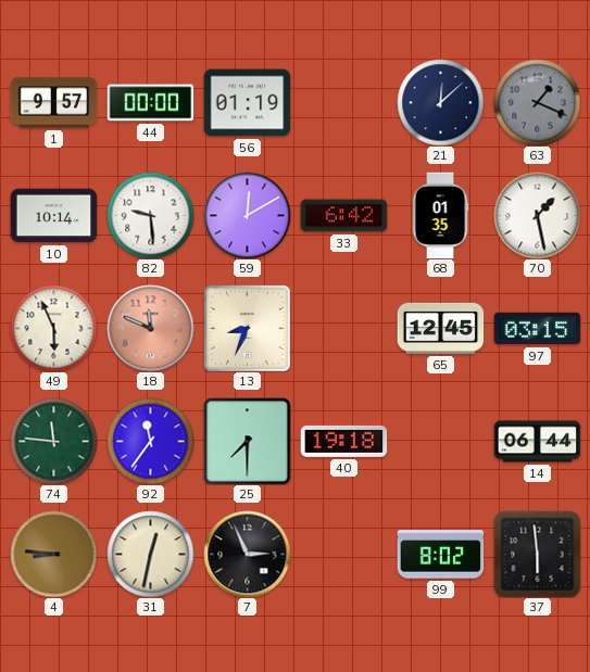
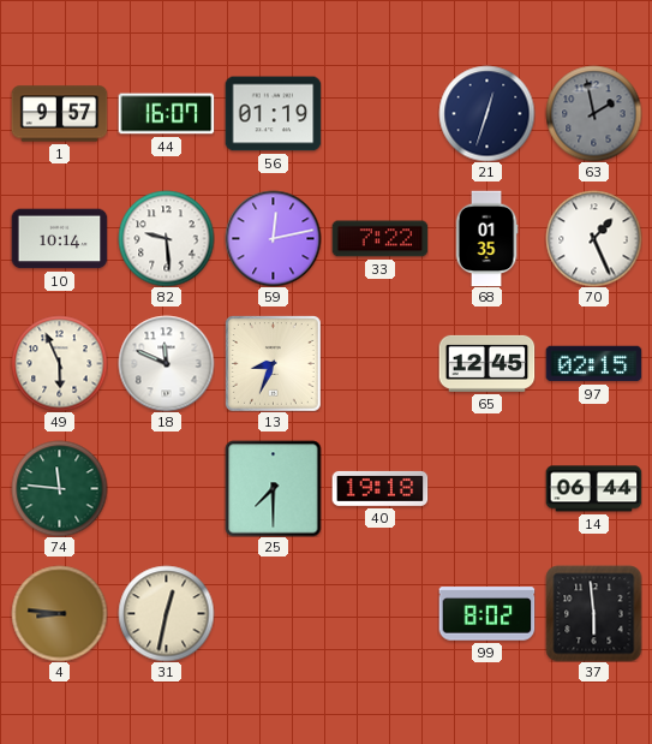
44: 00:00 -> 16:07 (166, 114)
21: 12:08 -> 12:33 (486, 113)
63: 1:19 -> 1:58 (593, 113)
59: 12:10 -> 12:13 (273, 238)
33: 6:42 -> 7:22 (379, 239)
70: 1:28 -> 1:26 (593, 238)
18 dial: salmon -> white (166, 363)
97: 03:15 -> 02:15 (593, 364)
92: 11:36 -> none (150, 441)
7: 2:56 -> none (247, 554)
